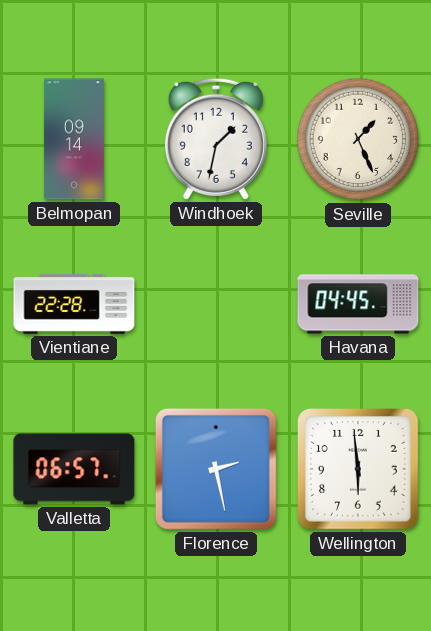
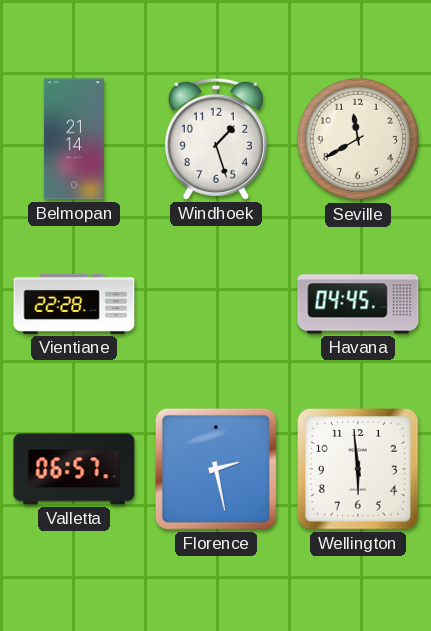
Belmopan: 09:14 -> 21:14 (74, 139)
Windhoek: 1:32 -> 1:27 (216, 139)
Seville: 1:26 -> 11:40 (358, 139)
